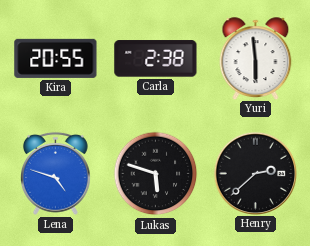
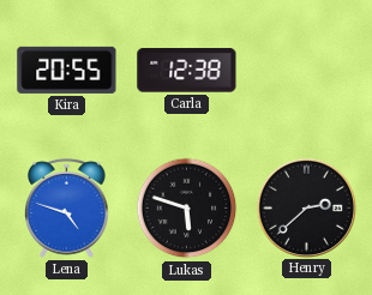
Carla: 2:38 -> 12:38 (187, 71)
Yuri: 5:59 -> none (256, 58)
